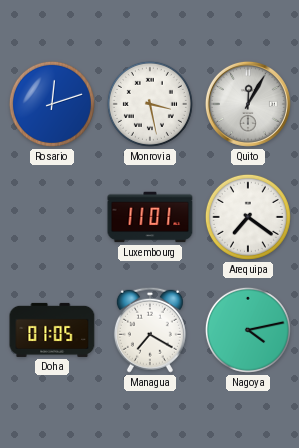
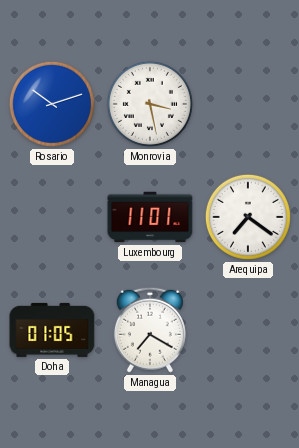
Rosario: 12:12 -> 10:12 (52, 104)
Quito: 12:05 -> none (248, 104)
Nagoya: 4:13 -> none (248, 330)
